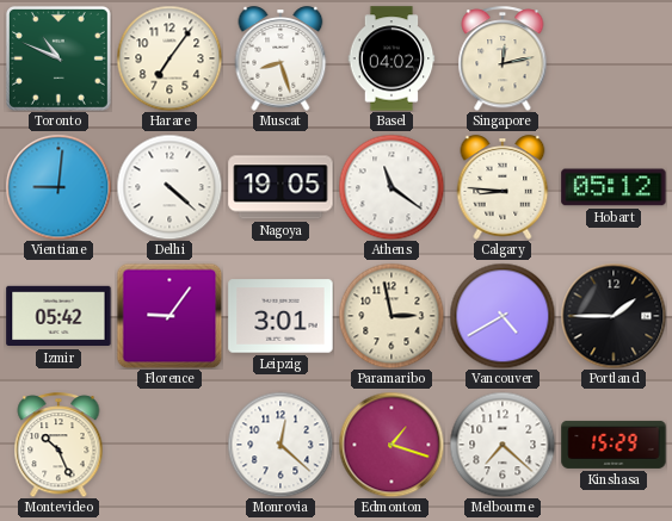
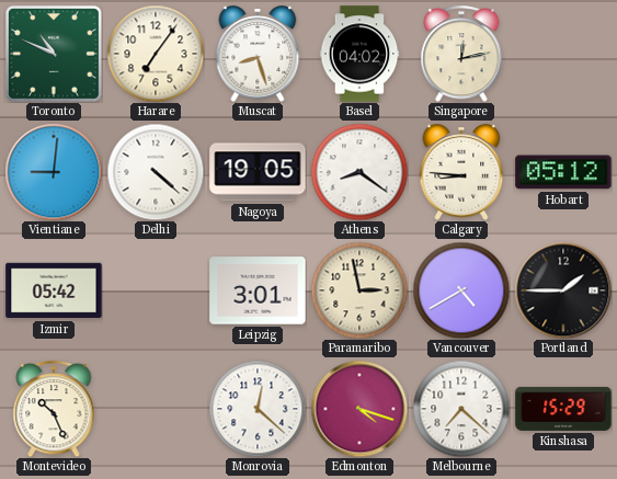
Athens: 11:21 -> 8:21 (359, 172)
Florence: 9:06 -> none (169, 316)
Edmonton: 1:18 -> 4:18 (359, 409)
